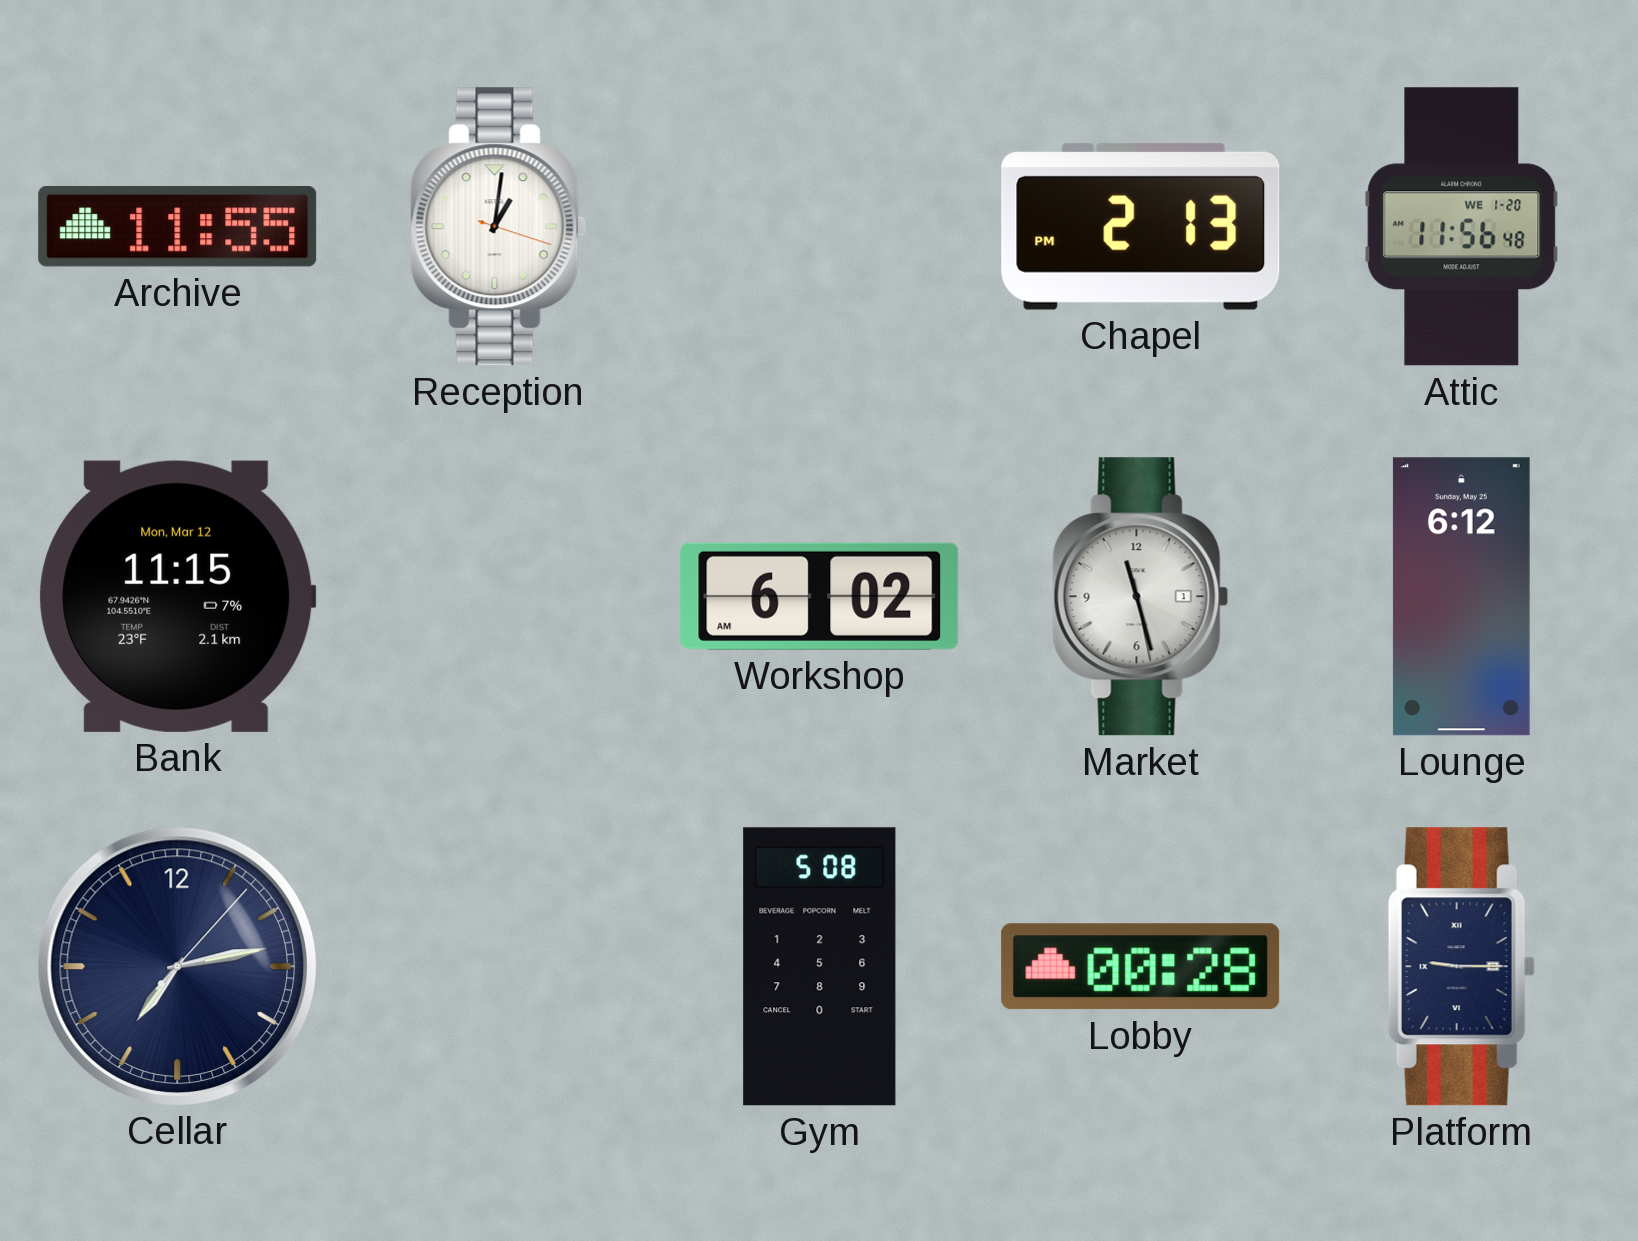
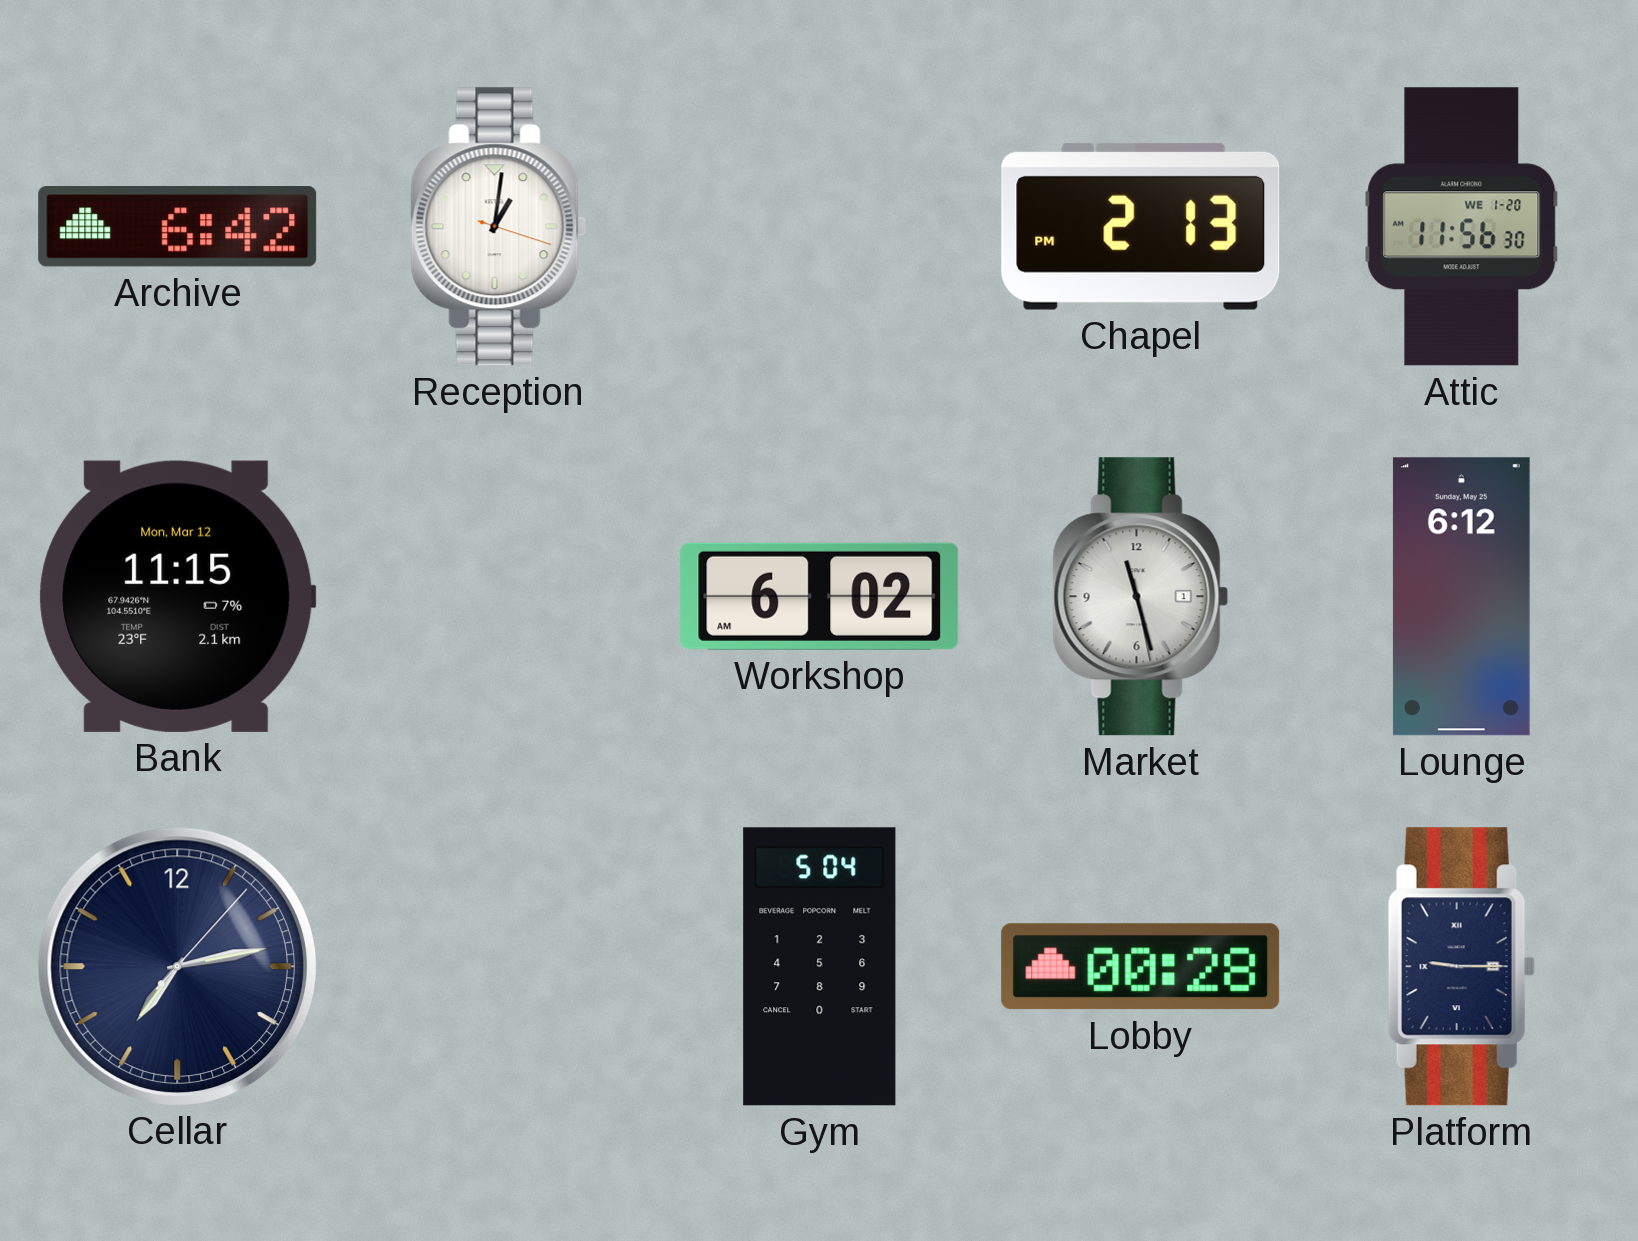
Archive: 11:55 -> 6:42 (178, 227)
Attic: 11:56:48 -> 11:56:30 (1462, 227)
Gym: 5:08 -> 5:04 (820, 967)
